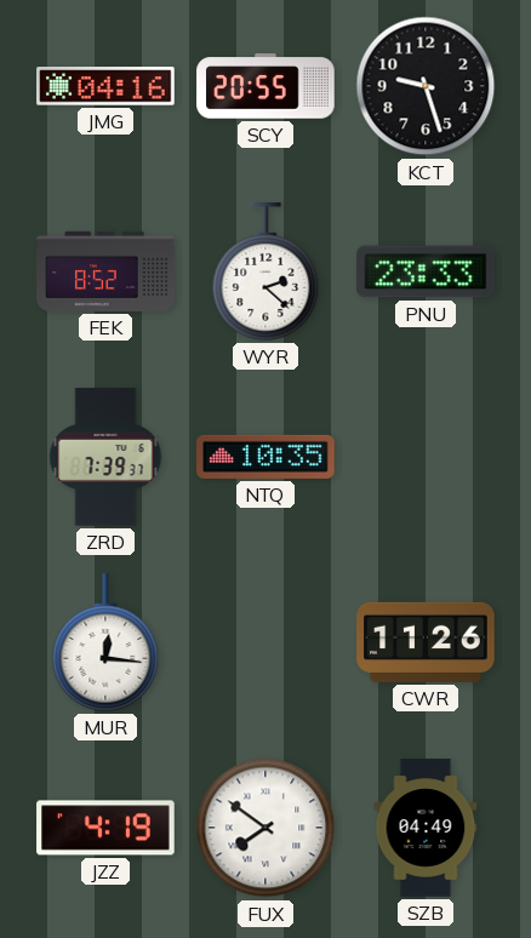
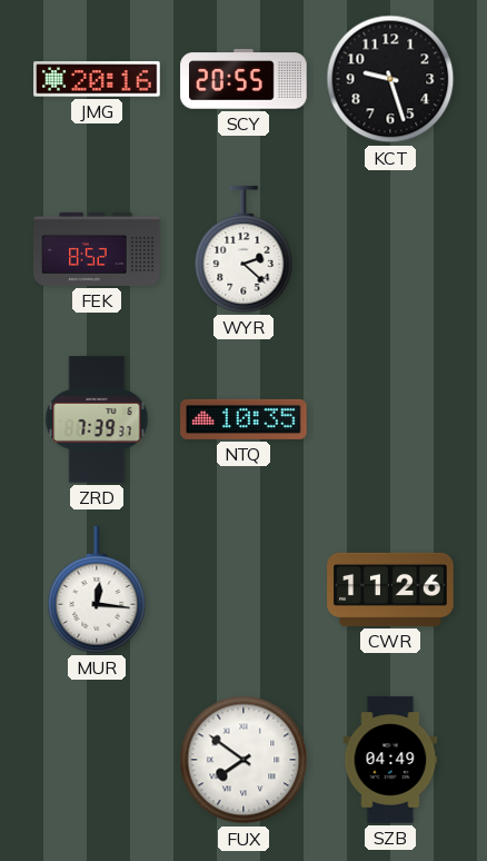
JMG: 04:16 -> 20:16 (97, 79)
PNU: 23:33 -> none (426, 271)
JZZ: 4:19 -> none (105, 828)
